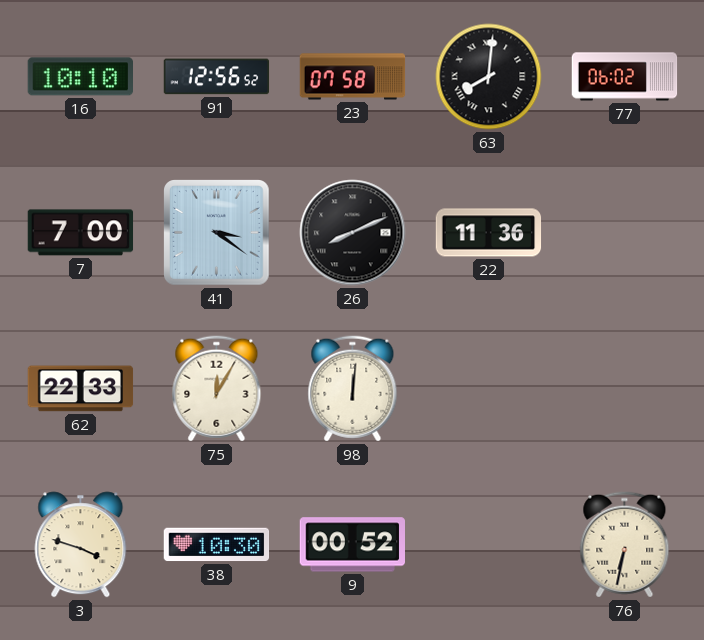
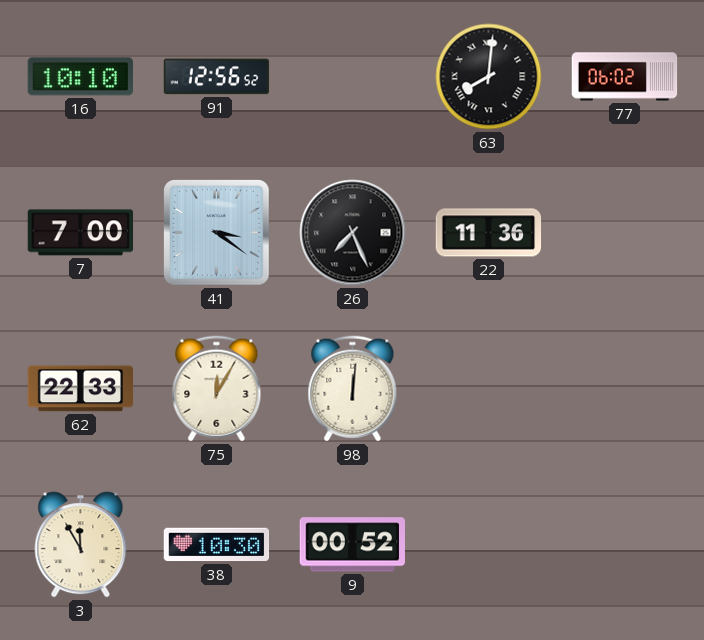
23: 07:58 -> none (353, 77)
26: 8:11 -> 7:26 (353, 233)
3: 3:48 -> 11:55 (81, 545)
76: 6:32 -> none (625, 545)
